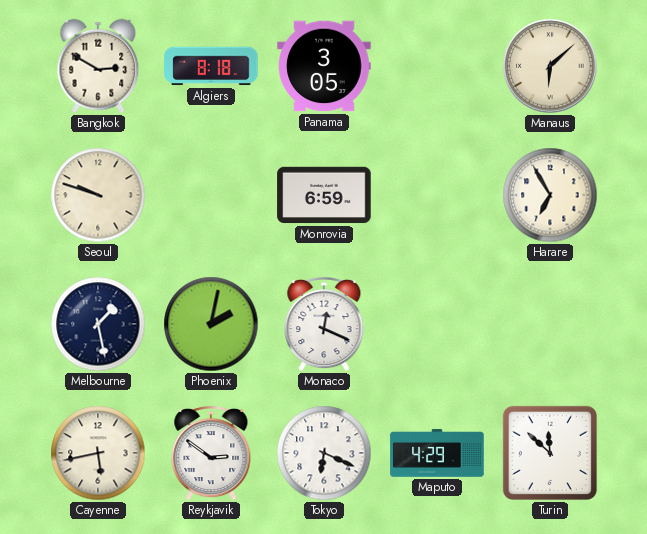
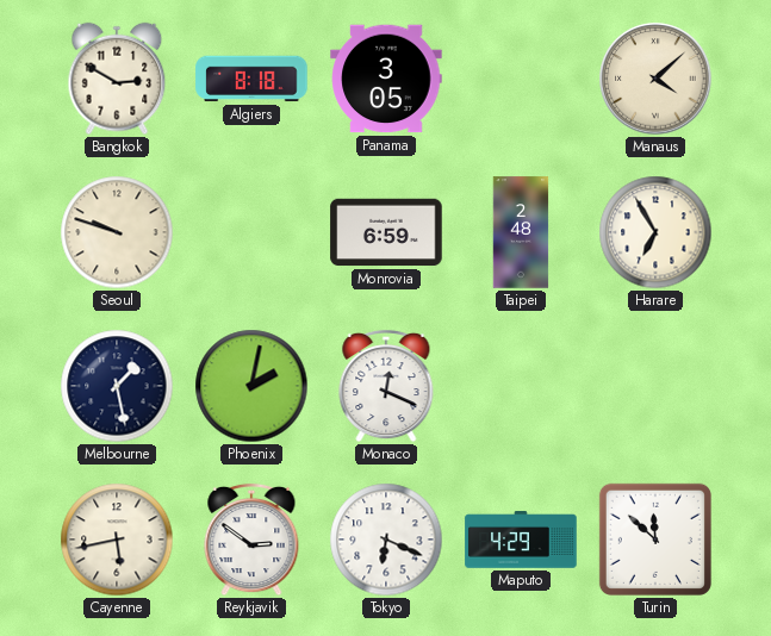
Manaus: 6:08 -> 4:08 (655, 79)
Taipei: none -> 2:48 (521, 232)
